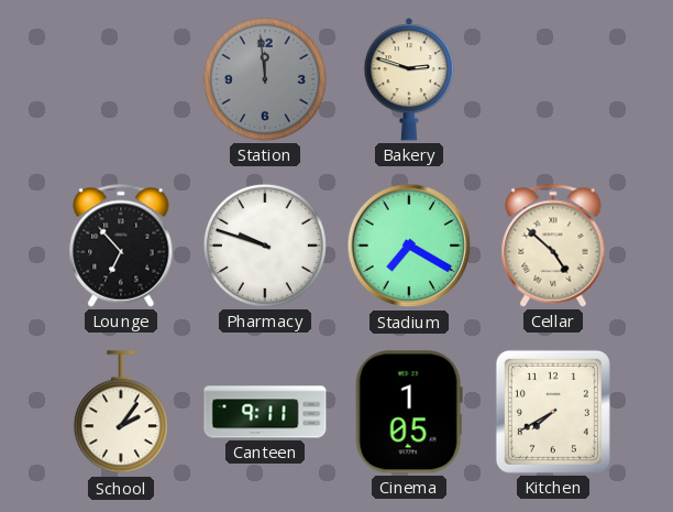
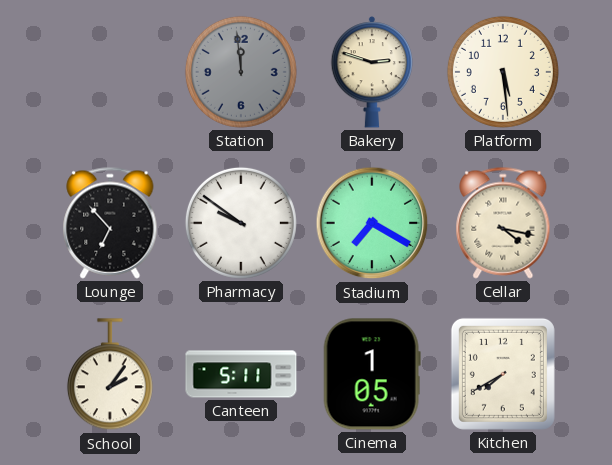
Platform: none -> 5:29 (503, 72)
Pharmacy: 9:48 -> 9:51 (241, 223)
Cellar: 4:52 -> 4:17 (503, 223)
Canteen: 9:11 -> 5:11 (241, 374)
